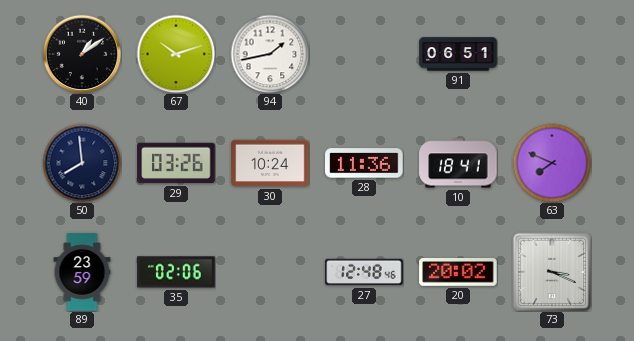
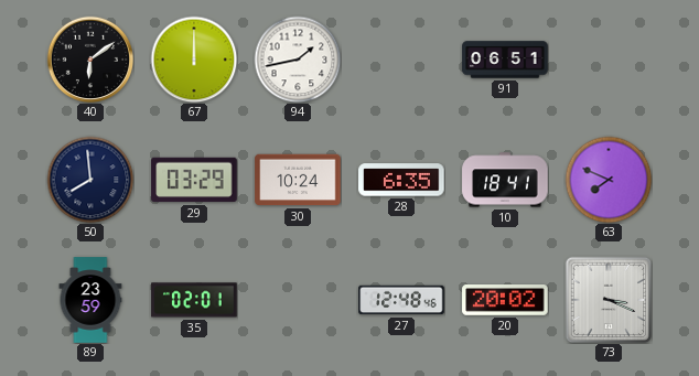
40: 1:09 -> 6:09 (90, 60)
67: 10:12 -> 12:00 (194, 60)
29: 03:26 -> 03:29 (194, 180)
28: 11:36 -> 6:35 (401, 180)
35: 02:06 -> 02:01 (194, 300)
